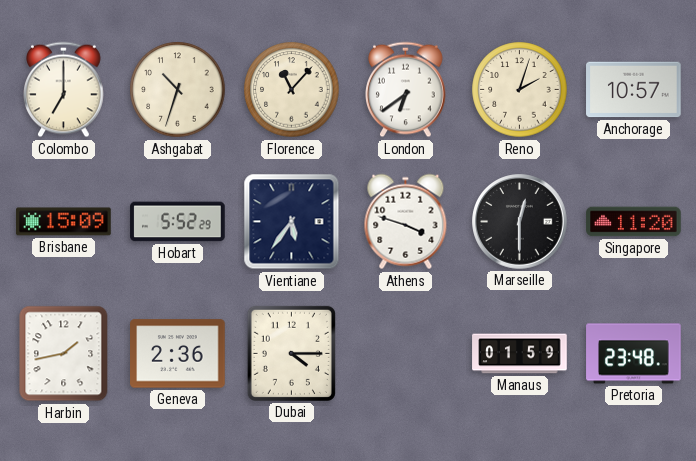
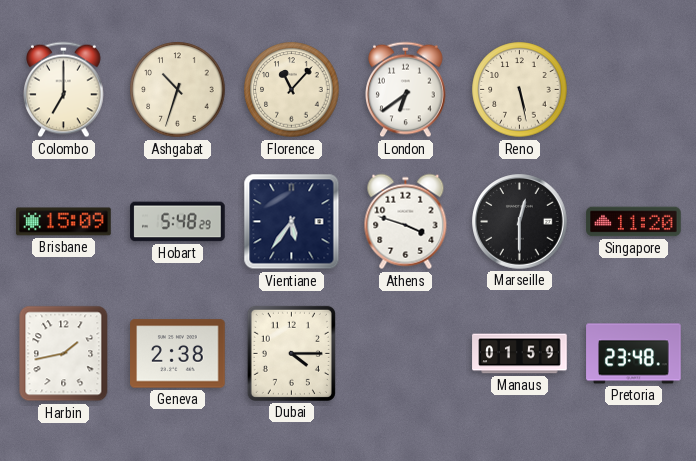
Reno: 2:03 -> 5:28 (520, 90)
Anchorage: 10:57 -> none (634, 90)
Hobart: 5:52 -> 5:48 (178, 222)
Geneva: 2:36 -> 2:38 (178, 354)
